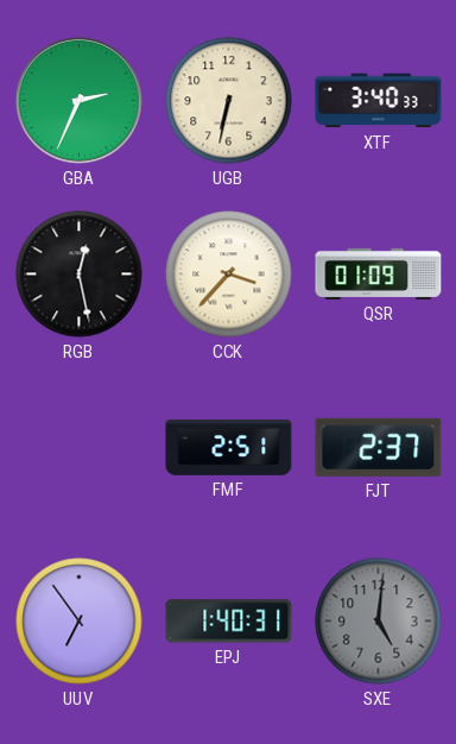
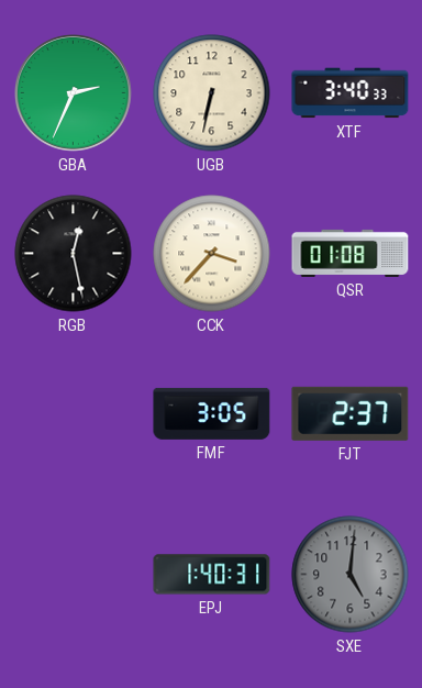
QSR: 01:09 -> 01:08 (351, 253)
FMF: 2:51 -> 3:05 (212, 413)
UUV: 6:54 -> none (80, 622)
